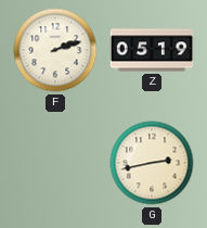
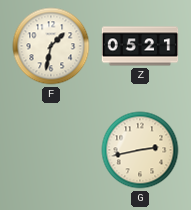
F: 2:12 -> 1:32 (51, 46)
Z: 05:19 -> 05:21 (140, 46)
